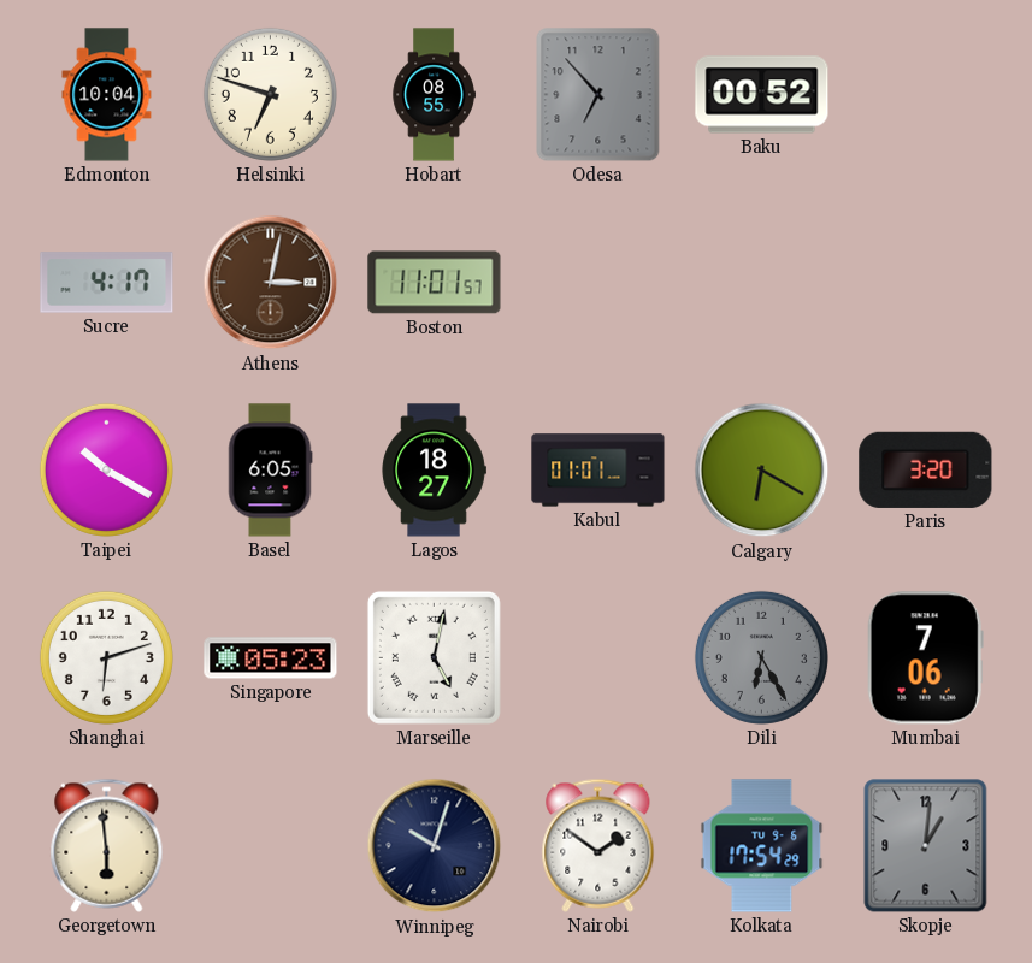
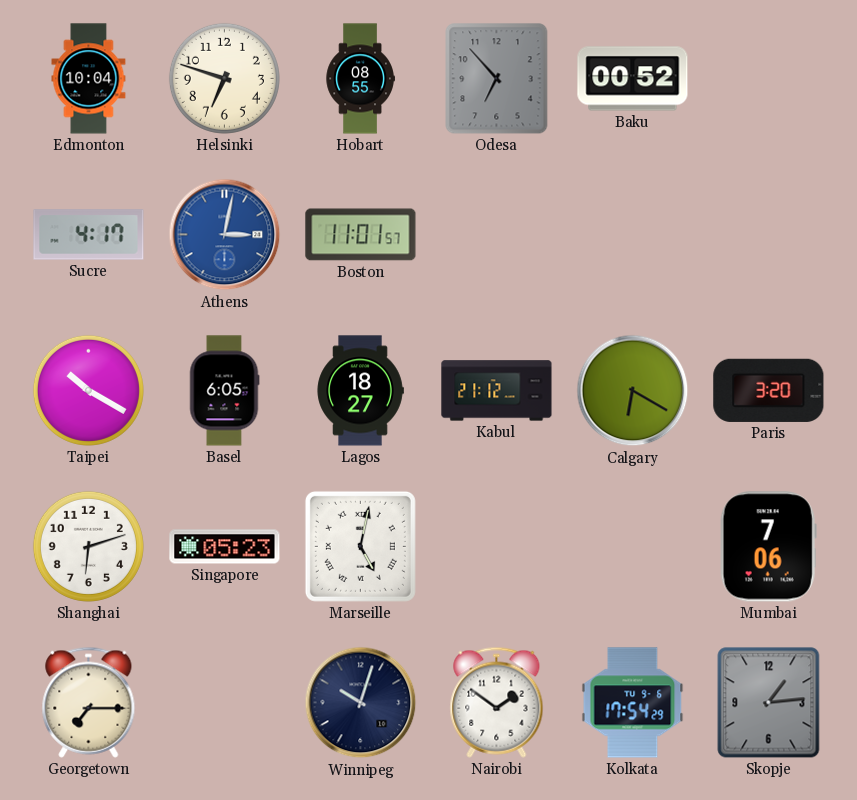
Athens dial: brown -> blue (225, 235)
Kabul: 01:01 -> 21:12 (497, 391)
Dili: 6:25 -> none (761, 657)
Georgetown: 5:59 -> 7:15 (89, 702)
Skopje: 1:01 -> 1:14 (769, 703)
